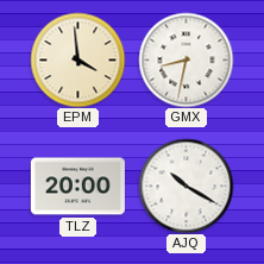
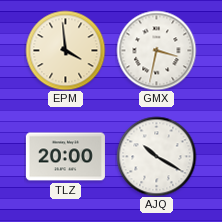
GMX: 8:32 -> 3:32 (156, 50)
